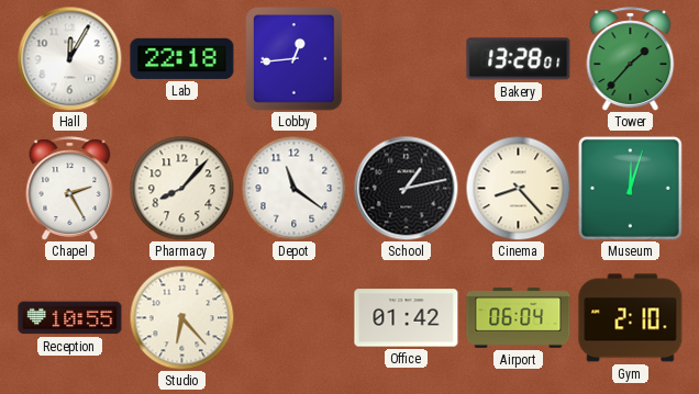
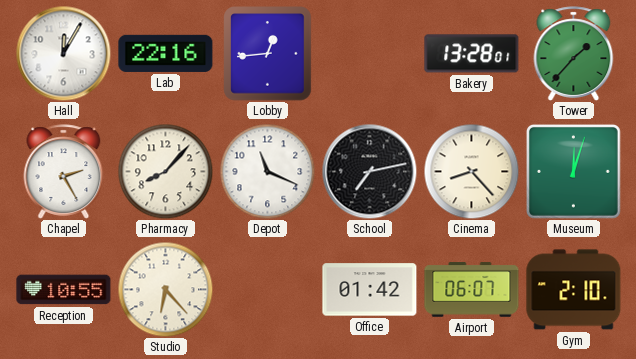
Lab: 22:18 -> 22:16 (166, 53)
Depot: 11:21 -> 11:19 (267, 171)
School: 1:13 -> 7:13 (369, 171)
Airport: 06:04 -> 06:07 (472, 290)
